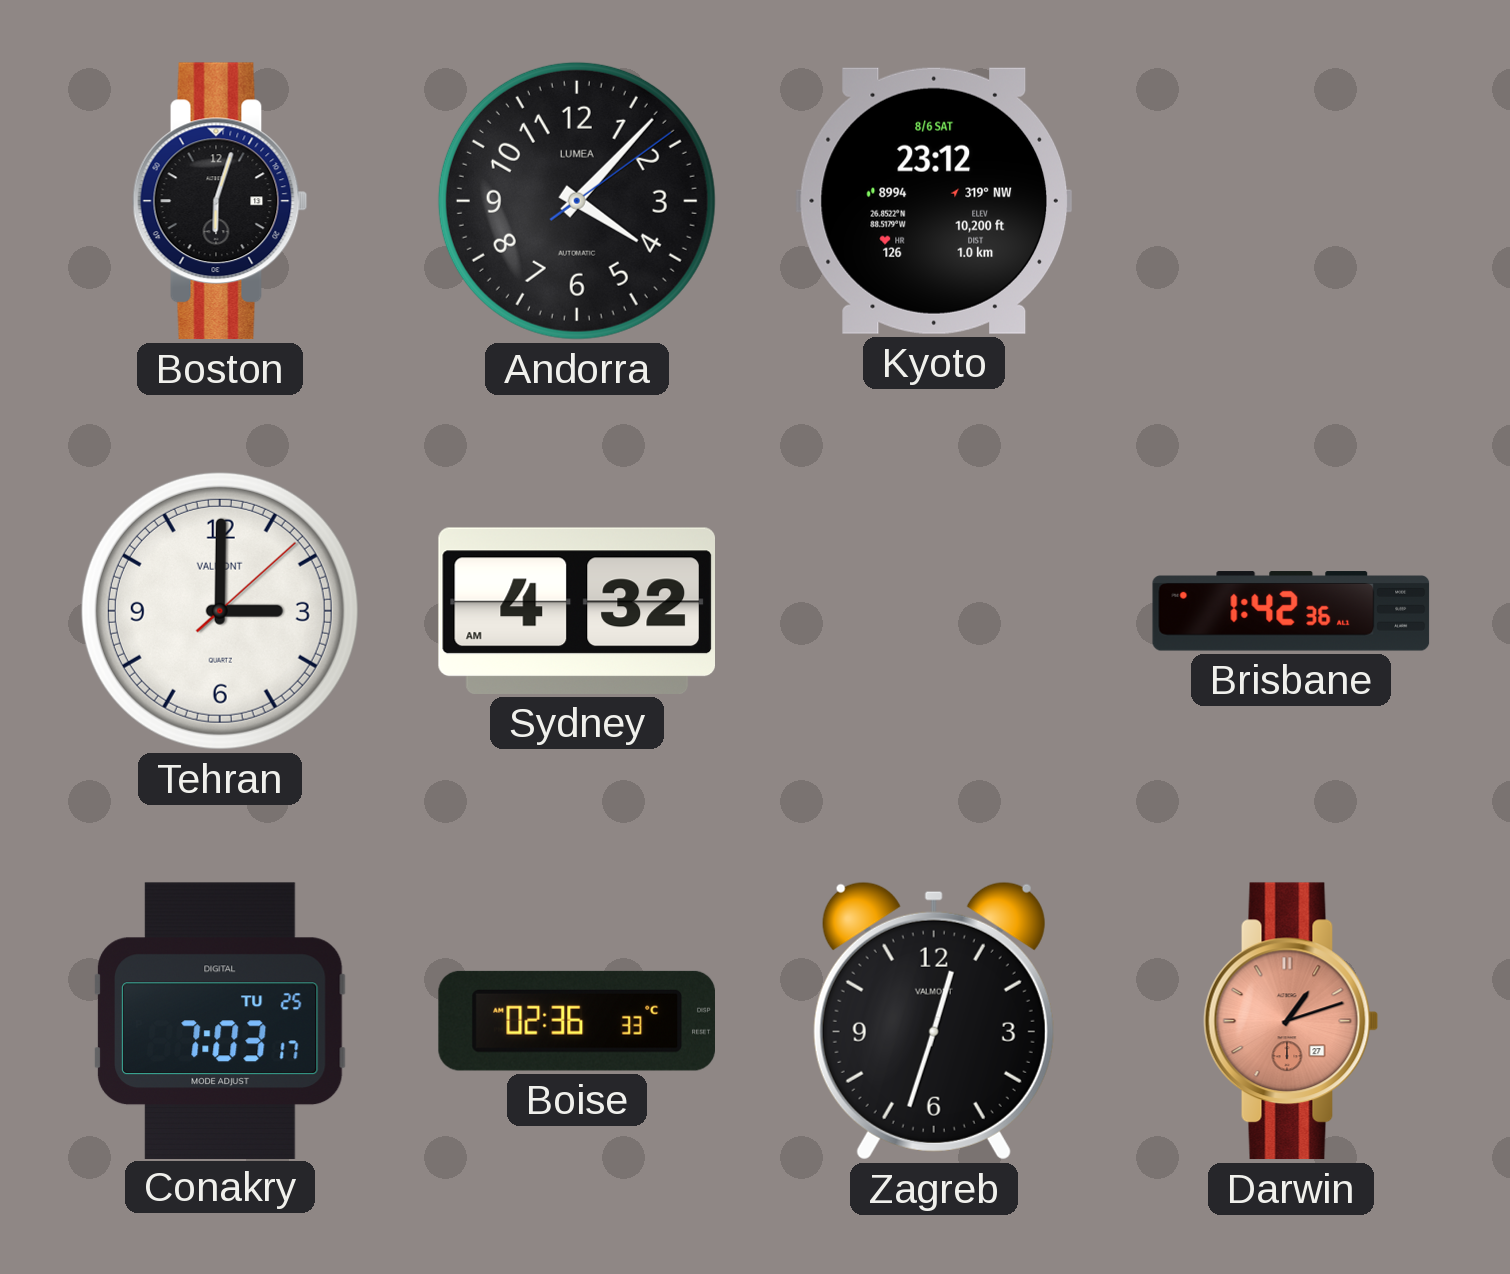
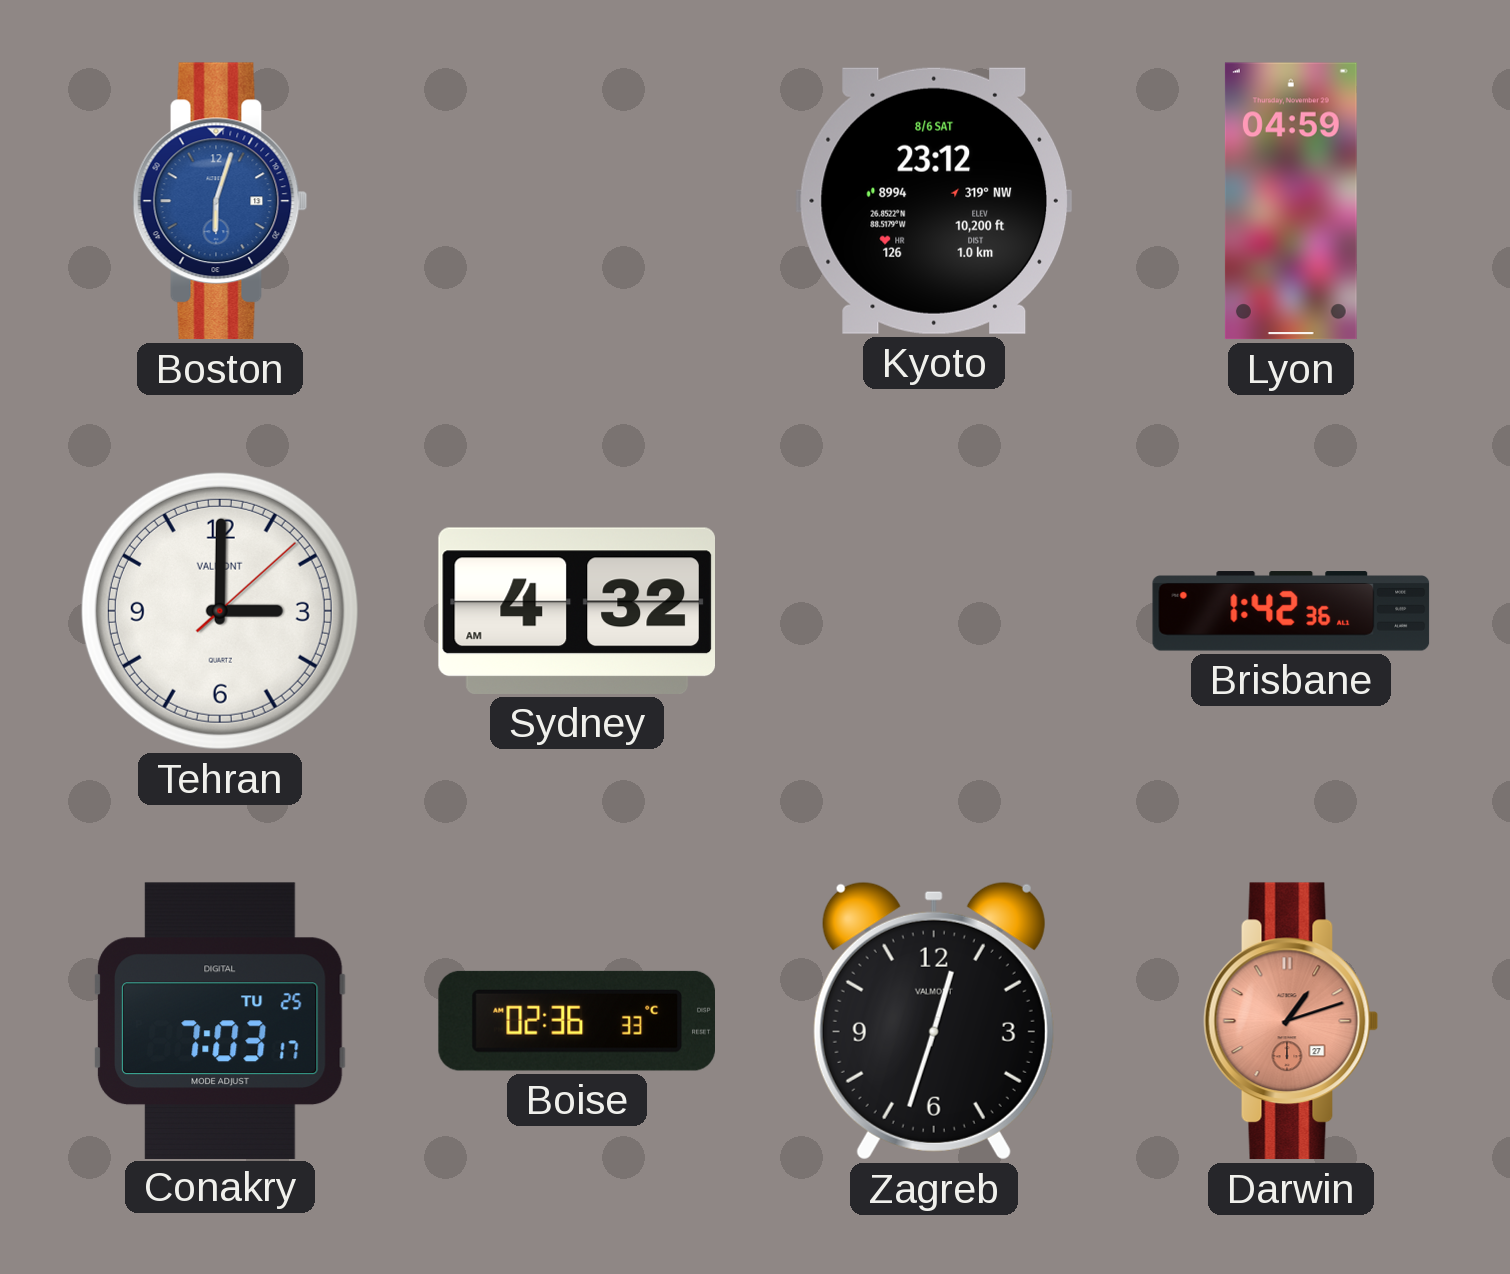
Boston dial: black -> blue (220, 201)
Andorra: 4:07 -> none (577, 201)
Lyon: none -> 04:59 (1291, 201)
